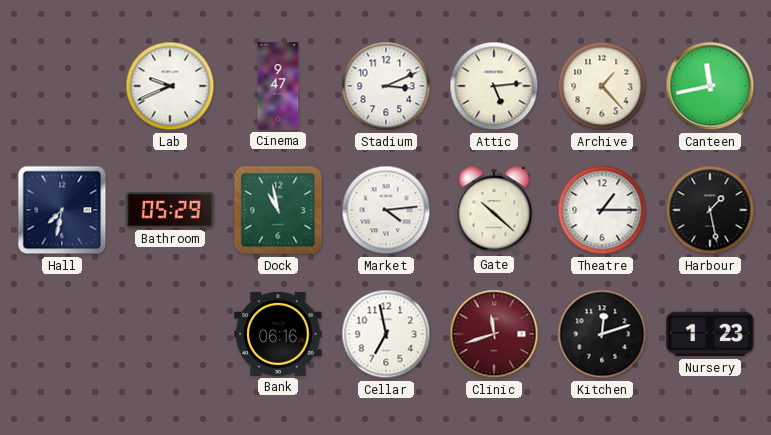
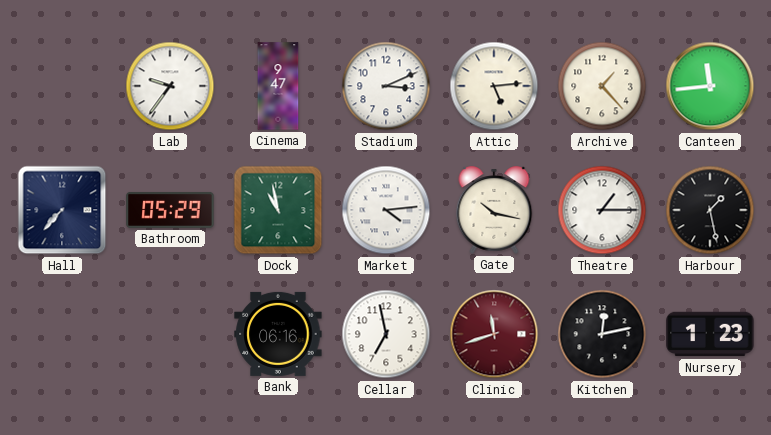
Lab: 9:41 -> 9:36 (170, 86)
Canteen: 11:43 -> 11:44 (710, 86)
Hall: 7:32 -> 7:37 (62, 210)
Gate: 10:22 -> 10:17 (494, 210)
Kitchen: 12:12 -> 12:13 (602, 334)
